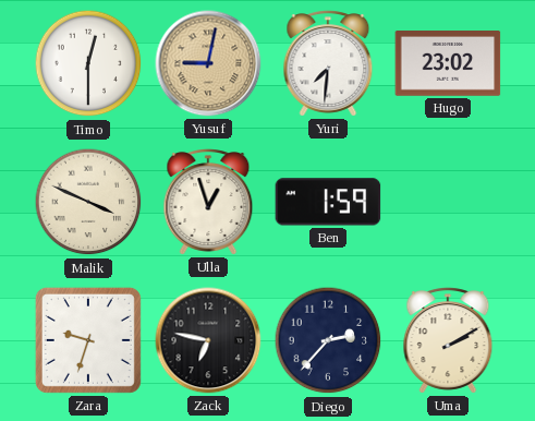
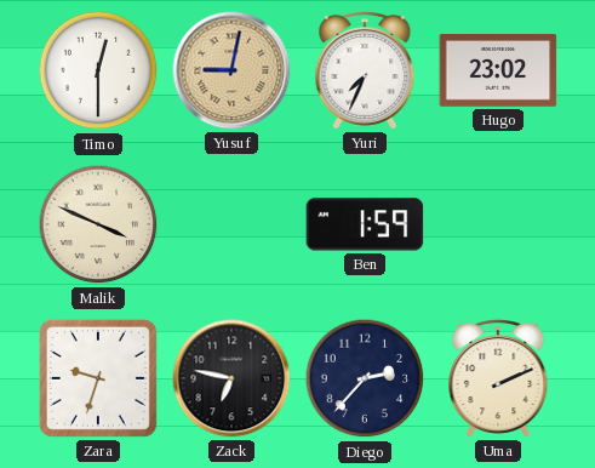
Yuri: 7:31 -> 7:34 (365, 70)
Ulla: 12:57 -> none (208, 202)
Uma: 2:10 -> 2:11 (498, 378)
